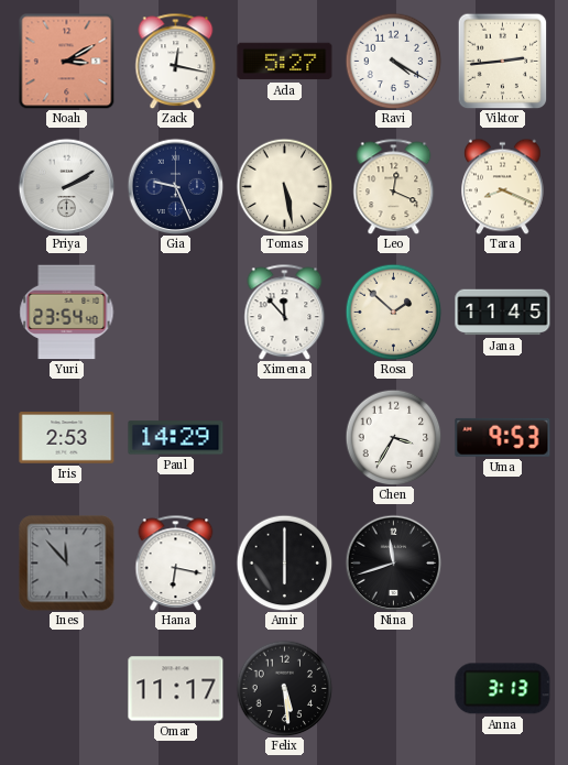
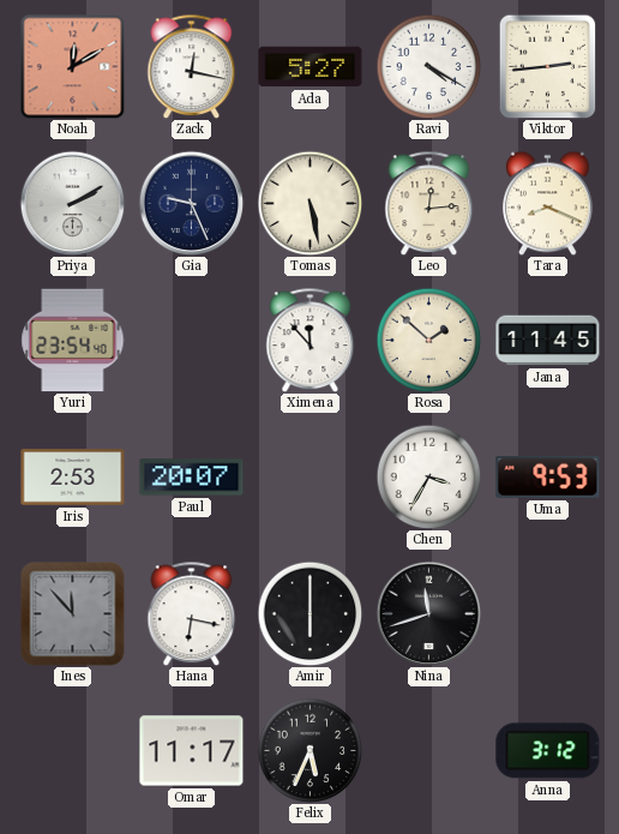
Noah: 3:10 -> 12:10 (72, 66)
Leo: 12:19 -> 12:14 (429, 203)
Paul: 14:29 -> 20:07 (192, 478)
Felix: 5:29 -> 5:34 (309, 750)
Anna: 3:13 -> 3:12 (548, 751)
